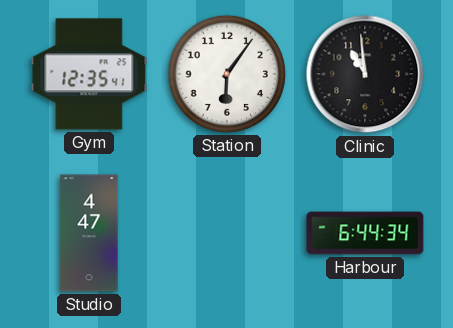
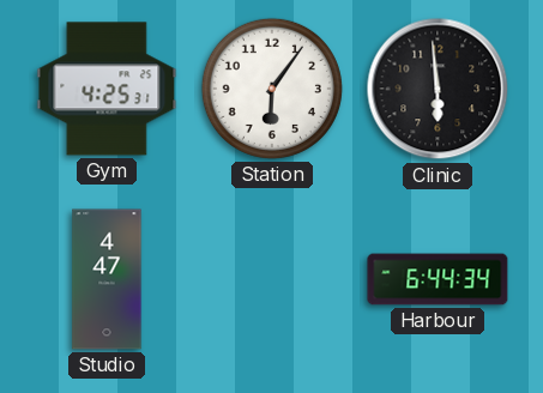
Gym: 12:35 -> 4:25 (107, 89)
Clinic: 10:59 -> 5:59 (438, 89)
